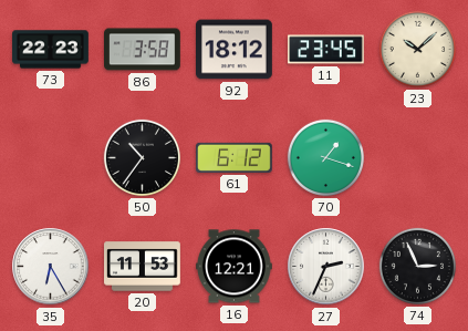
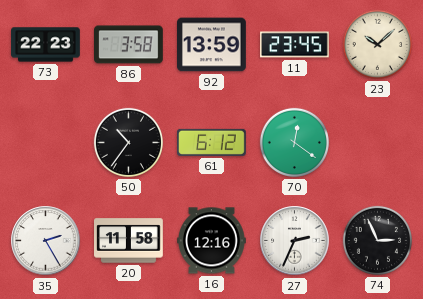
92: 18:12 -> 13:59 (212, 45)
70: 1:18 -> 12:21 (294, 142)
35: 6:25 -> 2:25 (46, 241)
20: 11:53 -> 11:58 (129, 241)
16: 12:21 -> 12:16 (212, 241)
